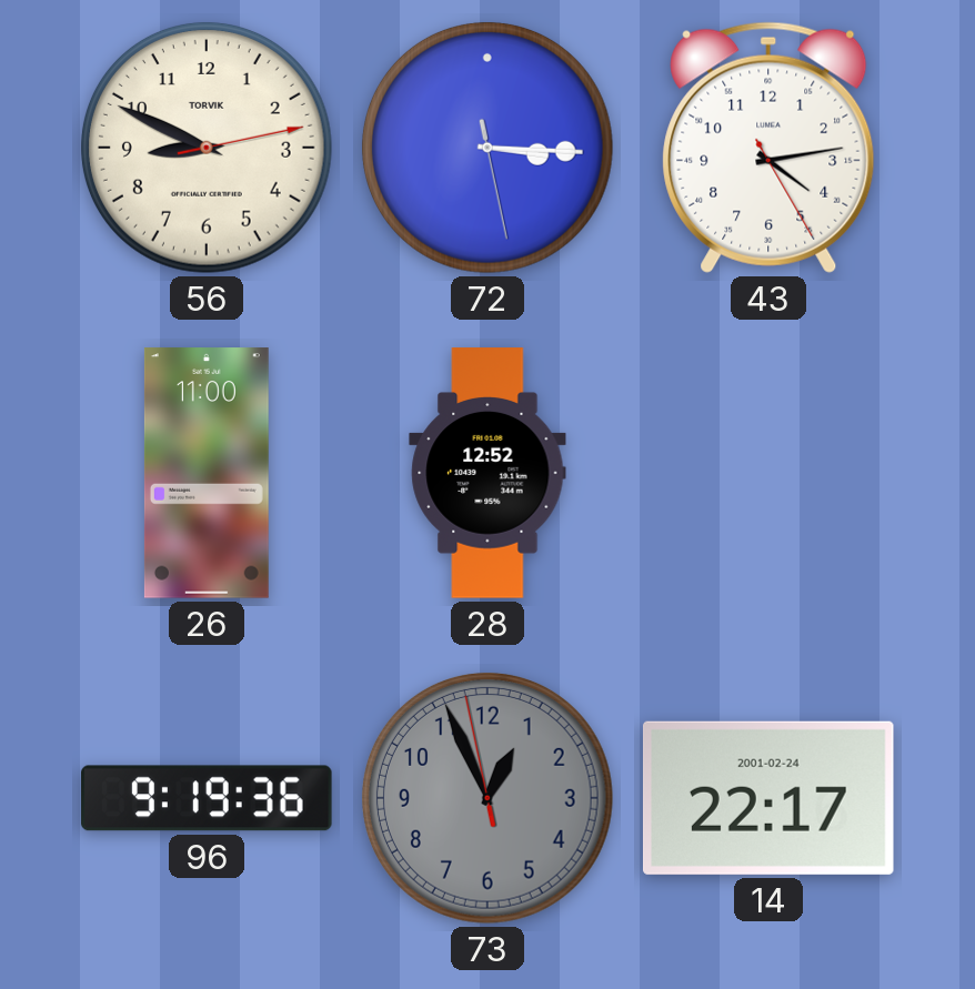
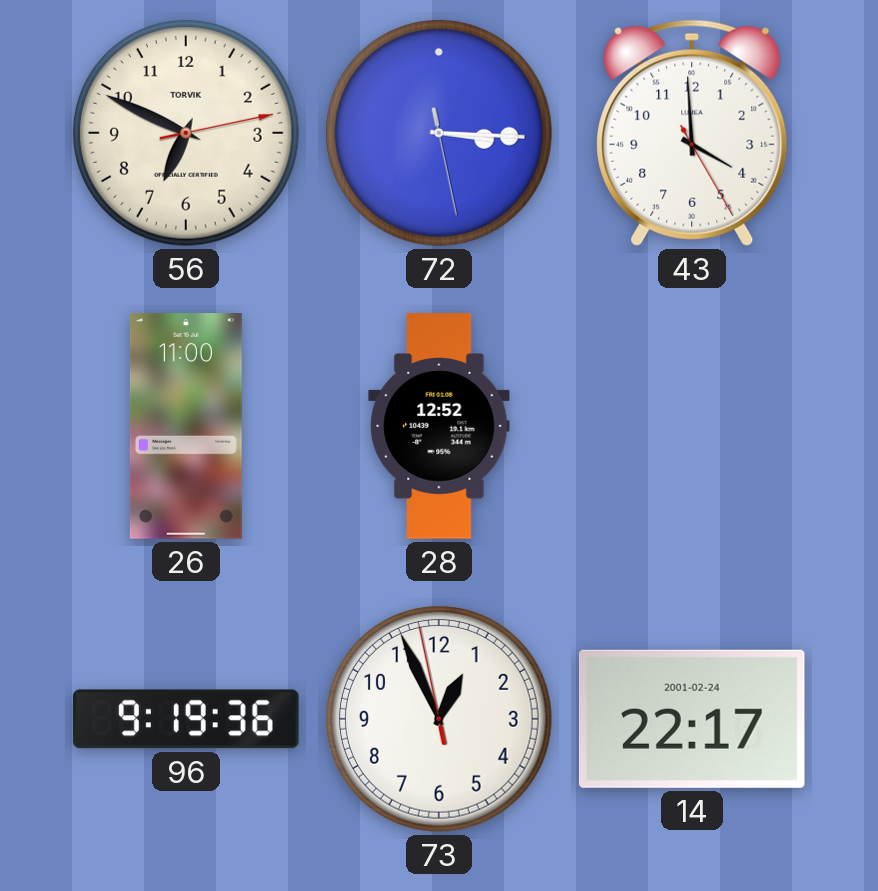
56: 8:49 -> 6:49 (186, 133)
43: 4:13 -> 3:59 (692, 133)
73 dial: grey -> white (439, 719)
